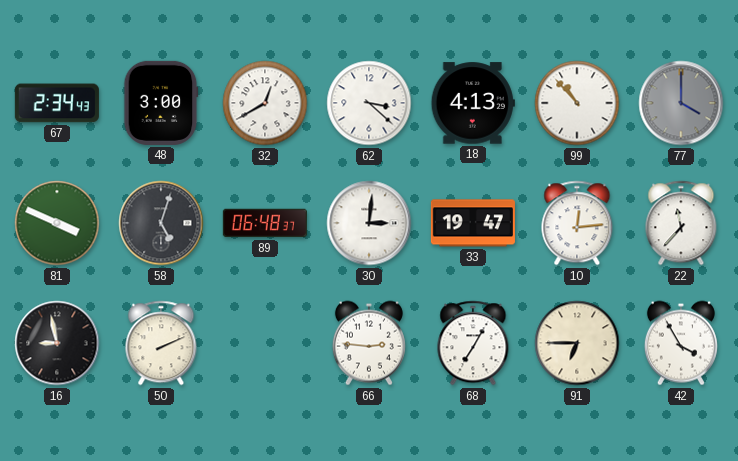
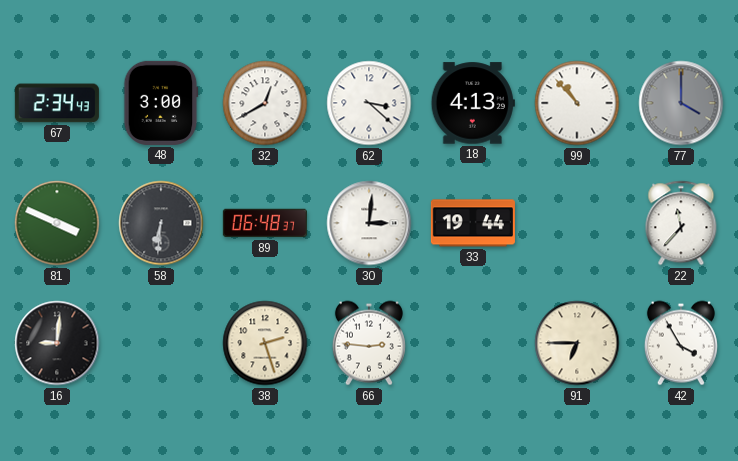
58: 5:03 -> 6:31 (161, 223)
33: 19:47 -> 19:44 (473, 223)
10: 12:14 -> none (577, 223)
16: 8:58 -> 9:01 (57, 343)
50: 2:11 -> none (161, 343)
38: none -> 2:27 (265, 343)
68: 7:05 -> none (473, 343)
